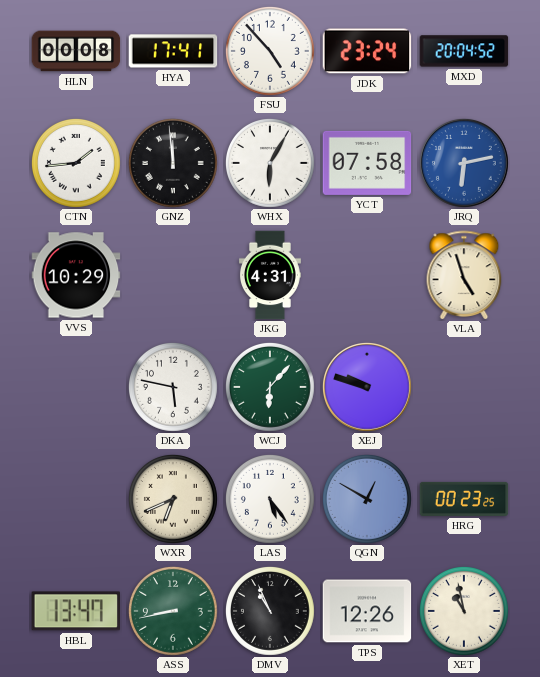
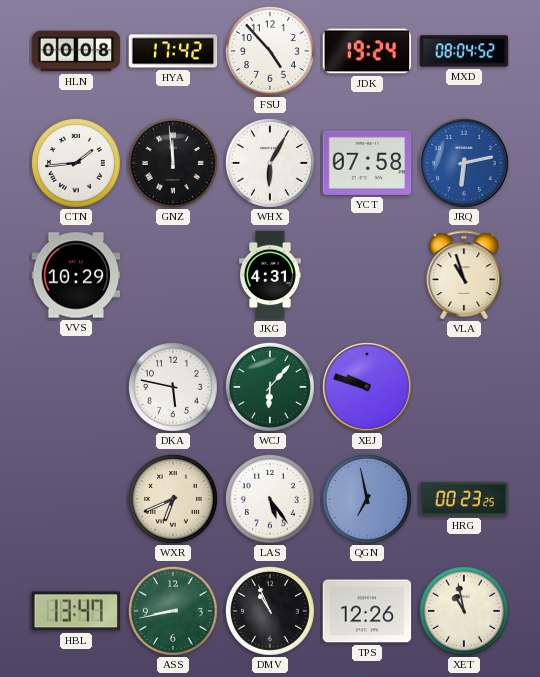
HYA: 17:41 -> 17:42 (173, 51)
JDK: 23:24 -> 19:24 (367, 51)
MXD: 20:04 -> 08:04 (464, 51)
VLA: 4:57 -> 10:57 (464, 275)
QGN: 12:50 -> 6:58 (367, 499)
